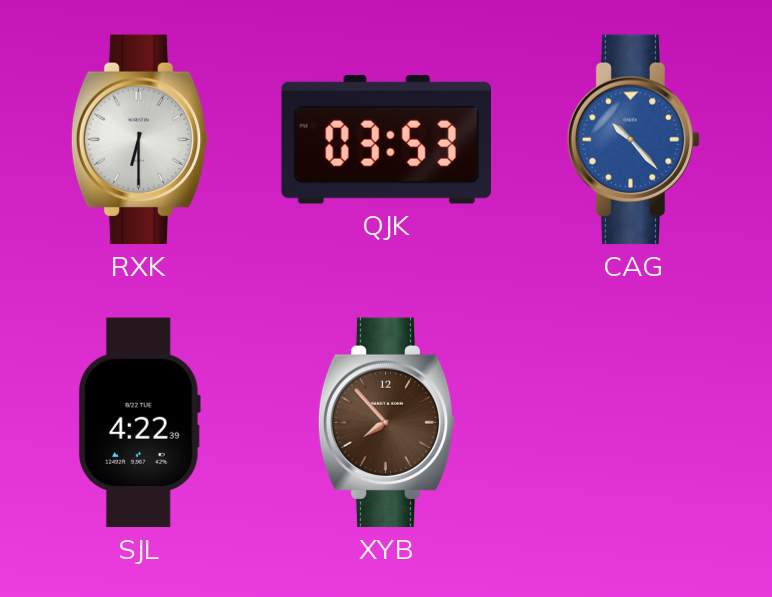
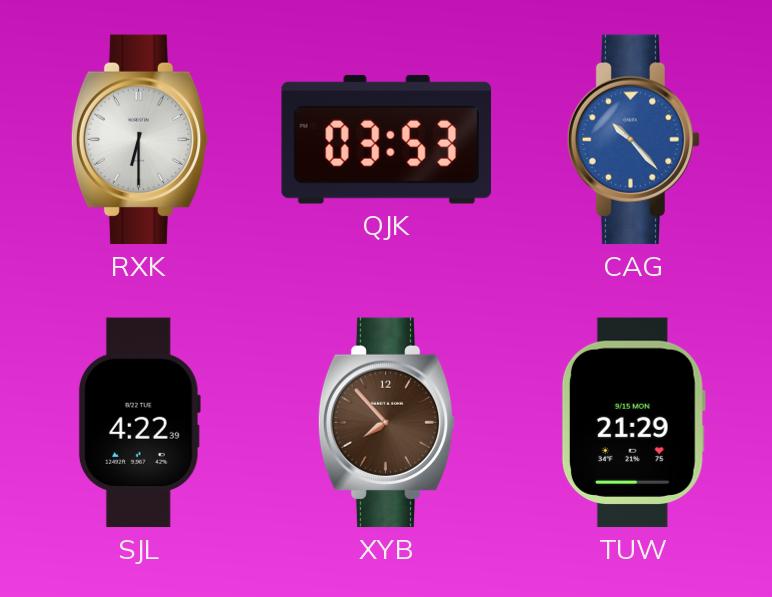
TUW: none -> 21:29 (633, 423)
